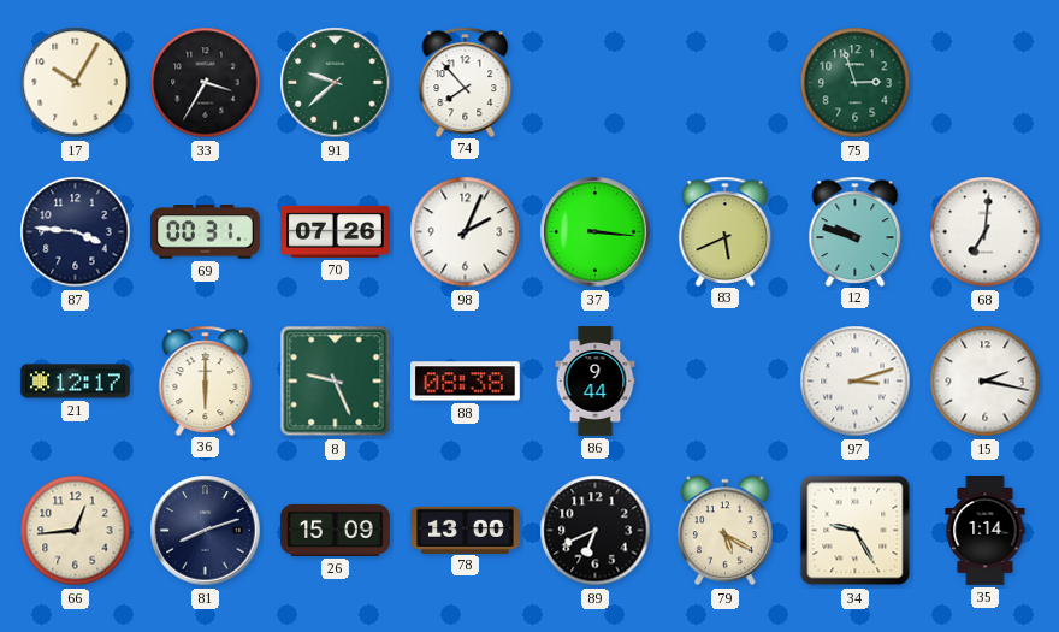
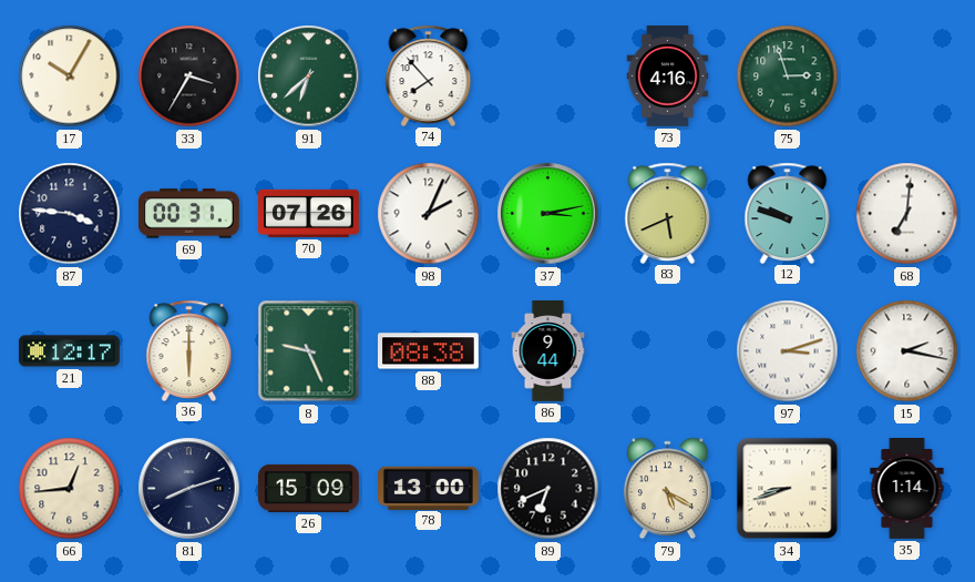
91: 9:38 -> 6:38 (309, 76)
73: none -> 4:16 (668, 76)
37: 3:16 -> 3:13 (548, 214)
34: 9:25 -> 8:42 (788, 489)
